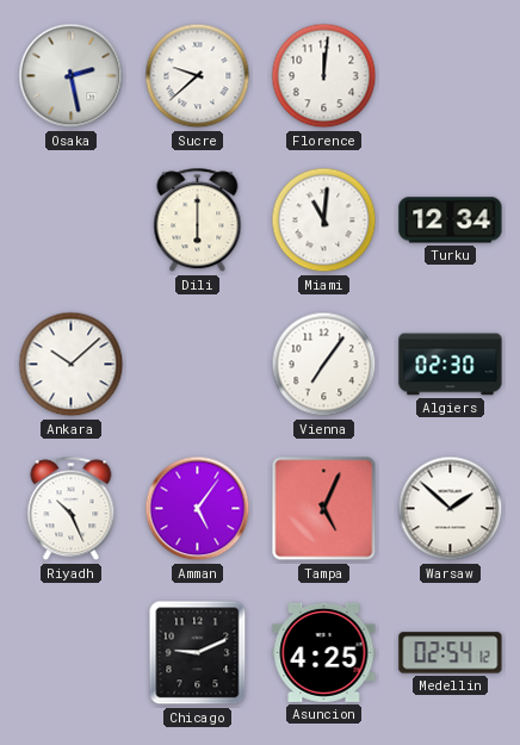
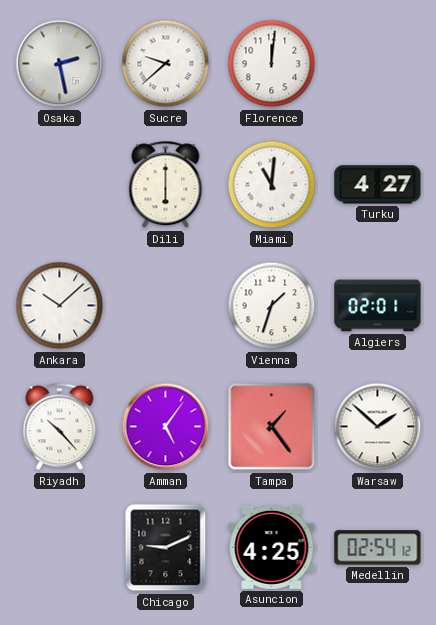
Turku: 12:34 -> 4:27 (378, 185)
Vienna: 7:06 -> 1:33 (272, 306)
Algiers: 02:30 -> 02:01 (378, 306)
Riyadh: 10:26 -> 10:23 (60, 427)
Tampa: 5:04 -> 1:24 (272, 427)
